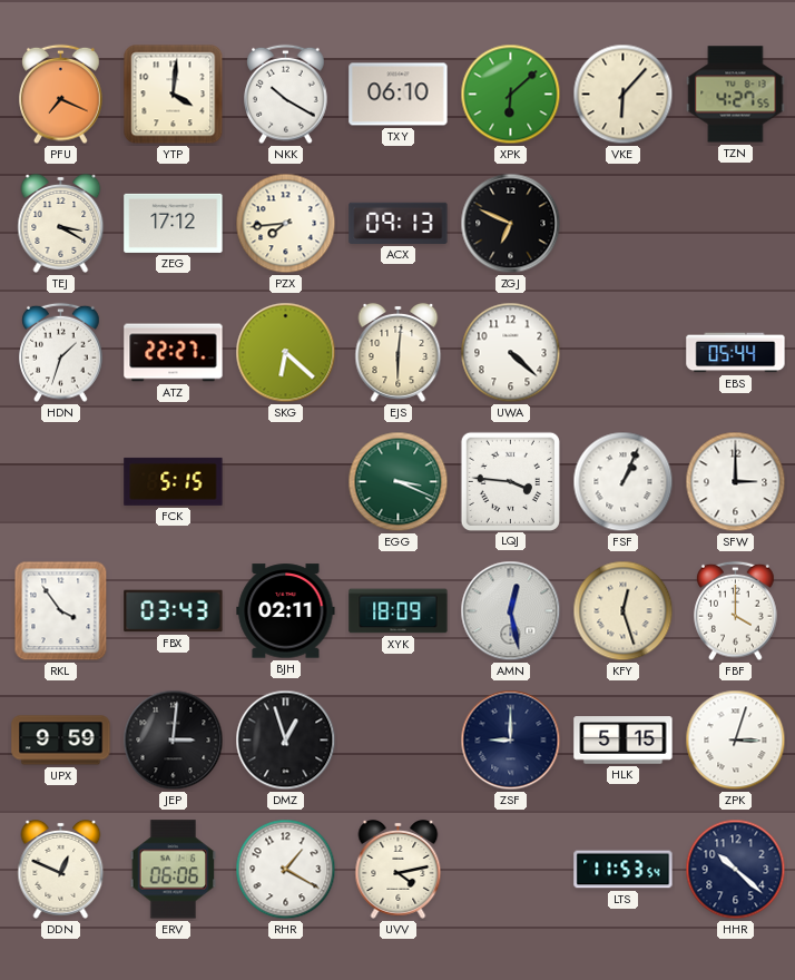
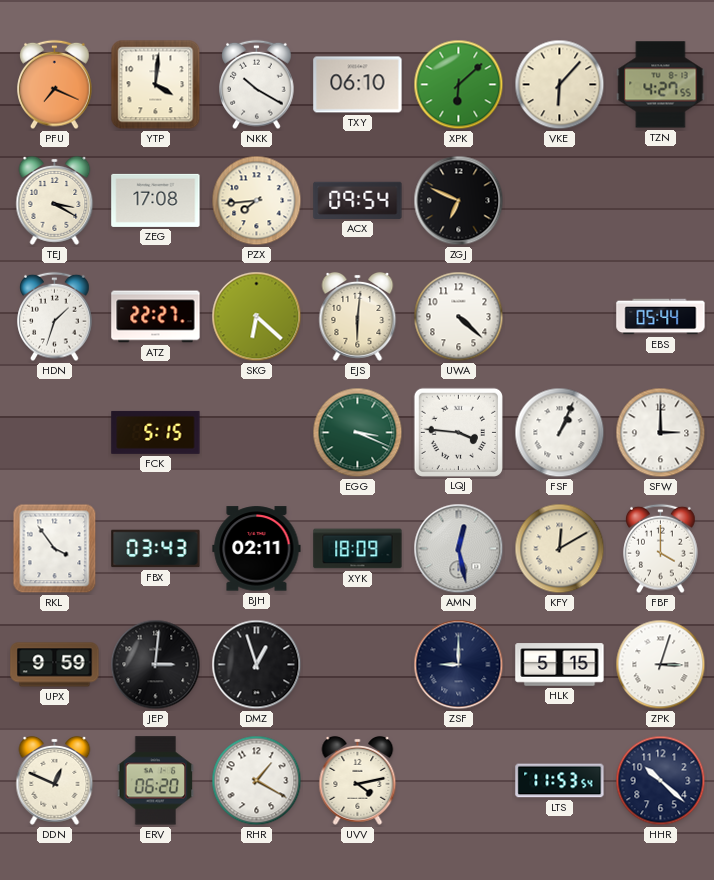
ZEG: 17:12 -> 17:08 (156, 200)
ACX: 09:13 -> 09:54 (358, 200)
KFY: 12:27 -> 12:10 (560, 549)
ERV: 06:06 -> 06:20 (156, 781)
